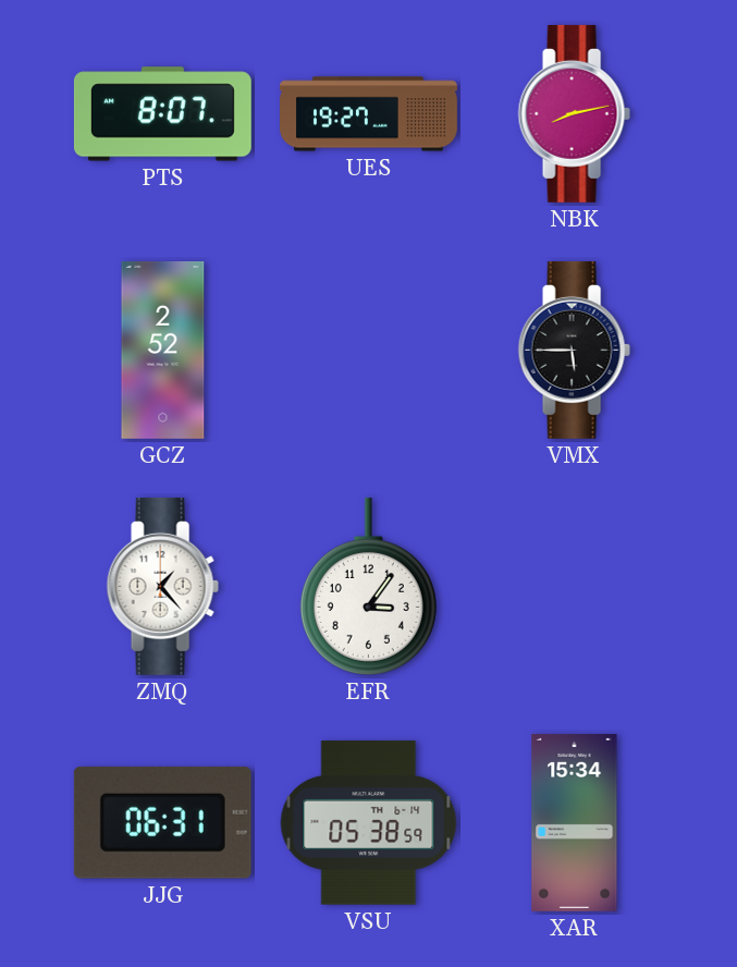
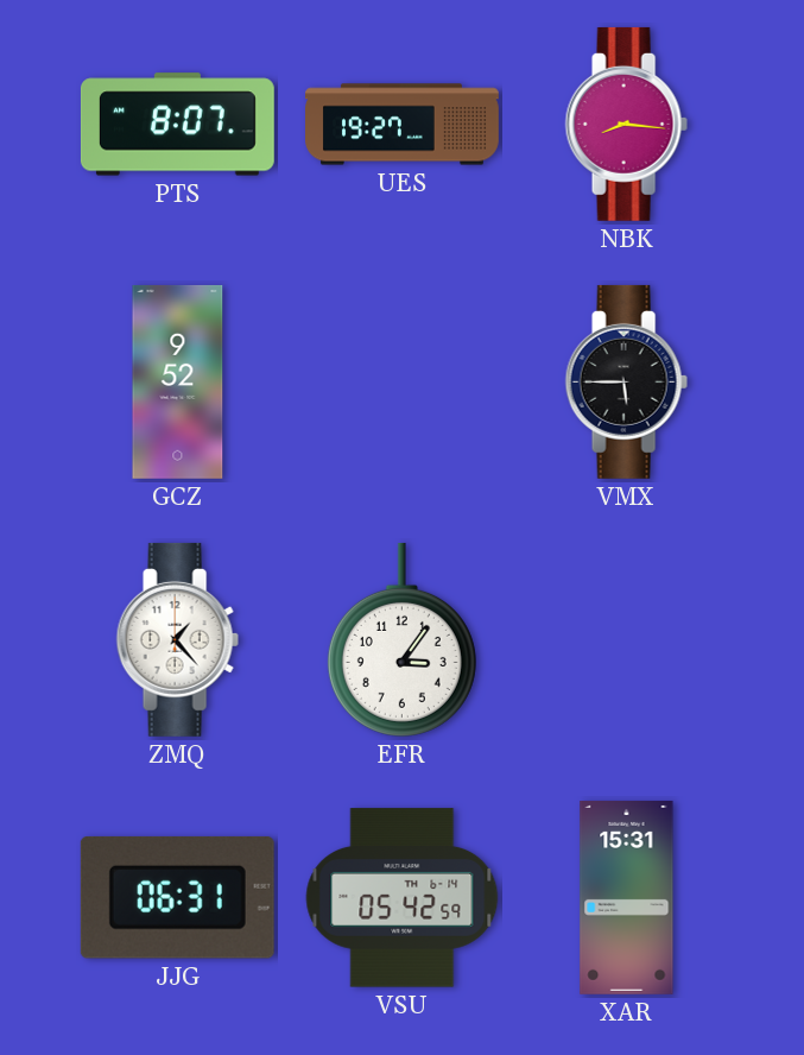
NBK: 8:13 -> 8:16 (626, 124)
GCZ: 2:52 -> 9:52 (178, 381)
VSU: 05:38 -> 05:42 (403, 898)
XAR: 15:34 -> 15:31 (627, 897)
